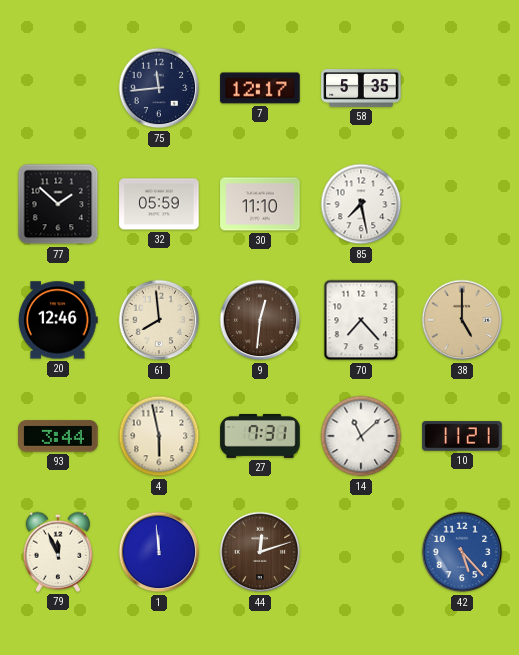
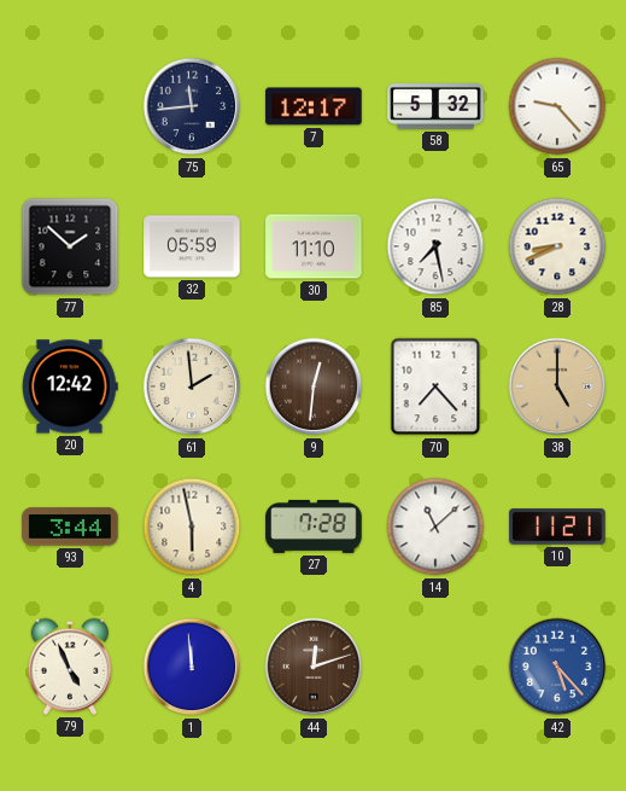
58: 5:35 -> 5:32 (435, 107)
65: none -> 9:23 (557, 106)
28: none -> 8:41 (557, 246)
20: 12:46 -> 12:42 (71, 386)
61: 7:59 -> 1:59 (192, 386)
27: 7:31 -> 7:28 (314, 527)
79: 11:56 -> 4:56 (69, 667)
